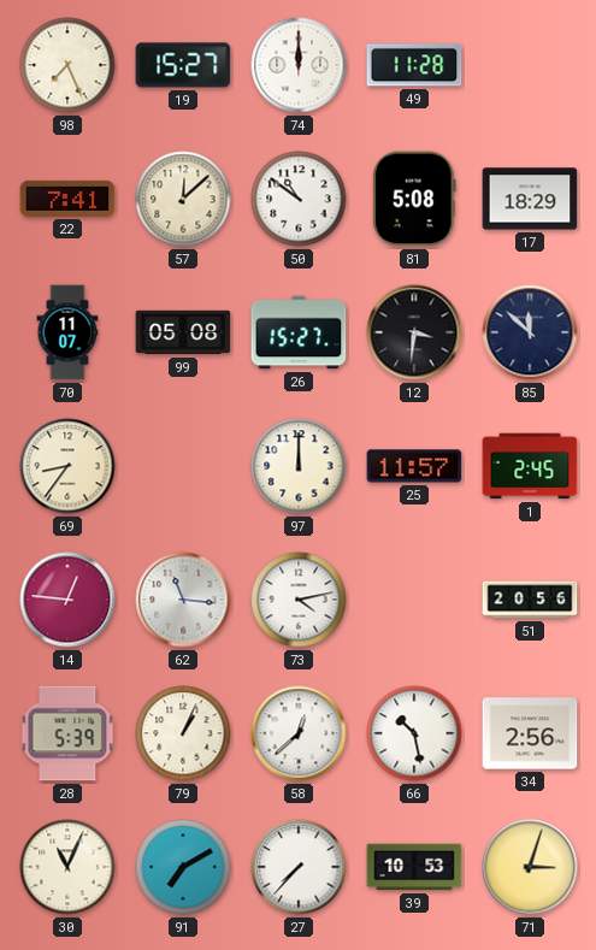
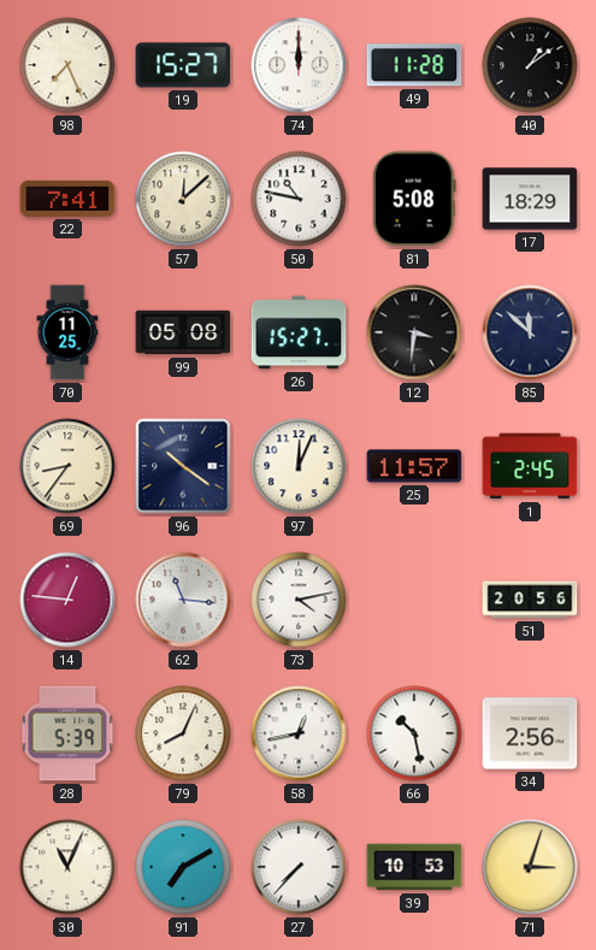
40: none -> 1:09 (530, 65)
50: 10:51 -> 10:47 (299, 199)
70: 11:07 -> 11:25 (67, 332)
96: none -> 10:21 (183, 466)
97: 12:00 -> 12:04 (299, 466)
79: 1:04 -> 8:04 (183, 733)
58: 12:38 -> 12:43 (299, 733)
